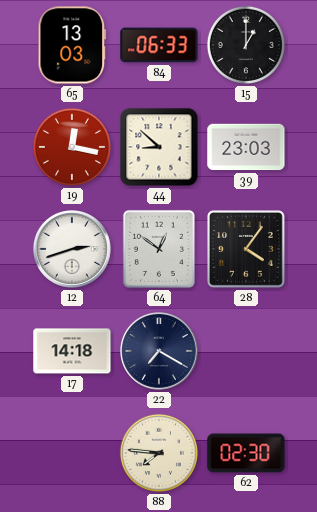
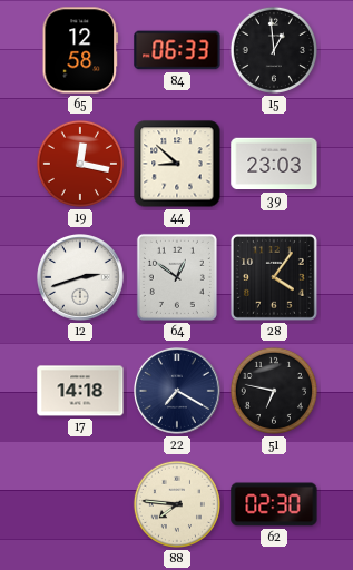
65: 13:03 -> 12:58 (80, 50)
15: 1:00 -> 12:59 (274, 50)
51: none -> 6:47 (274, 391)
